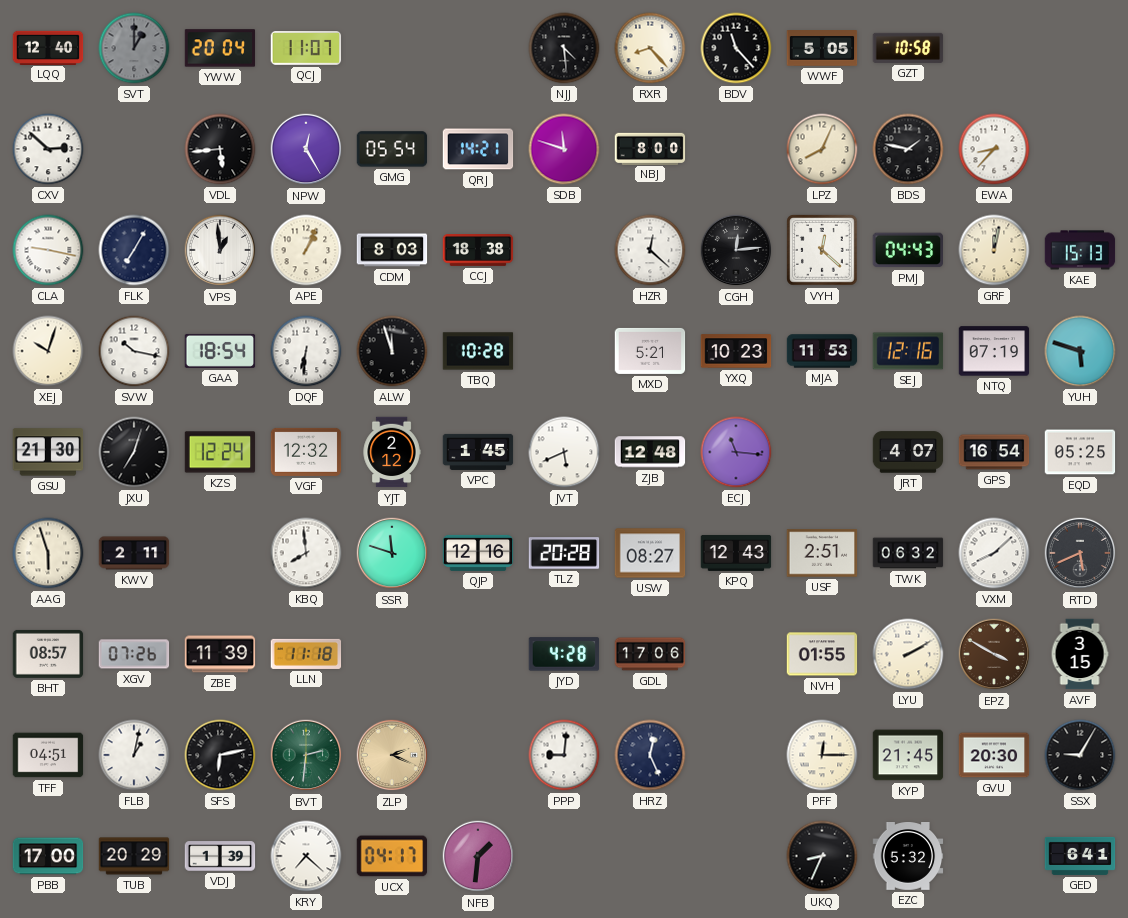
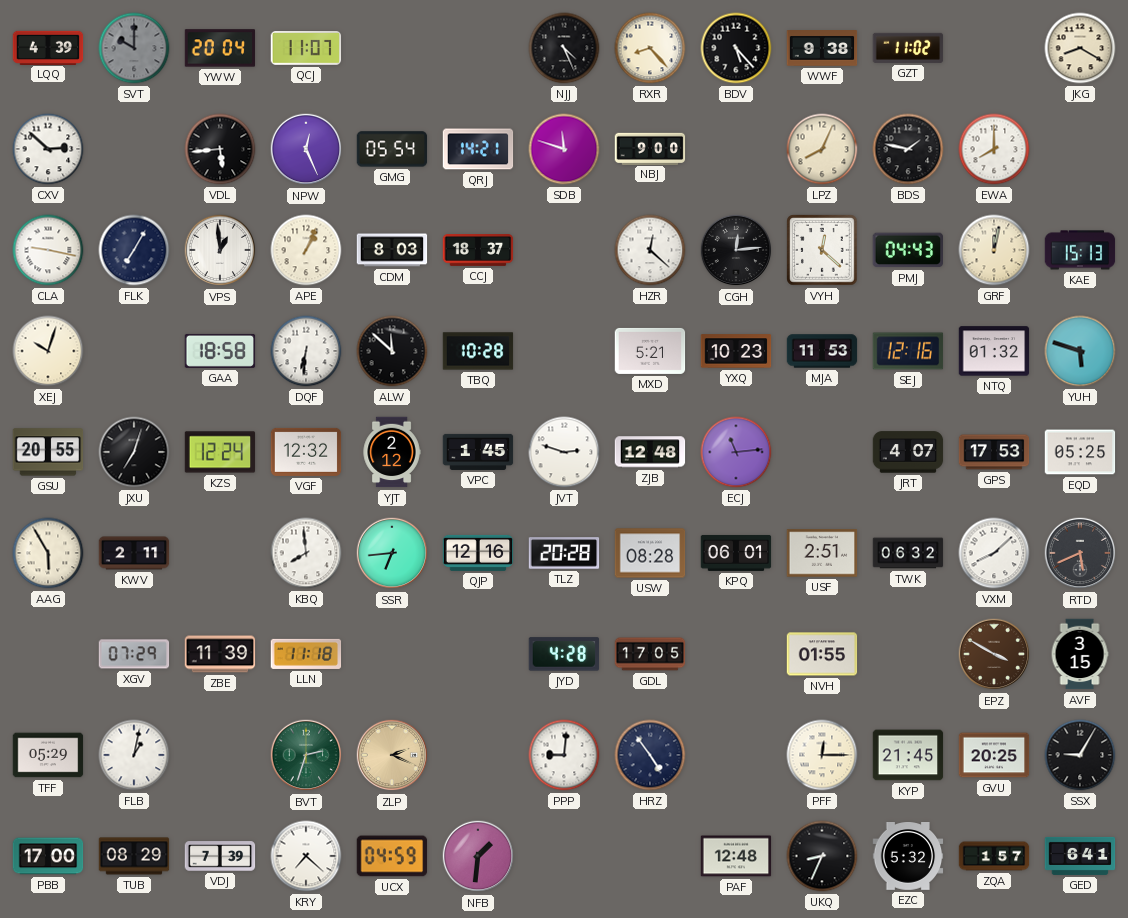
LQQ: 12:40 -> 4:39 (48, 47)
SVT: 1:00 -> 10:00 (134, 48)
NJJ: 4:29 -> 4:26 (564, 48)
BDV: 11:23 -> 5:23 (736, 48)
WWF: 5:05 -> 9:38 (822, 48)
GZT: 10:58 -> 11:02 (908, 48)
JKG: none -> 8:20 (1080, 48)
NPW: 12:25 -> 12:26 (306, 149)
NBJ: 8:00 -> 9:00 (650, 148)
EWA: 8:37 -> 8:00 (994, 149)
CCJ: 18:38 -> 18:37 (478, 251)
SVW: 10:17 -> none (134, 351)
GAA: 18:54 -> 18:58 (220, 351)
ALW: 11:57 -> 11:52 (392, 351)
NTQ: 07:19 -> 01:32 (994, 351)
GSU: 21:30 -> 20:55 (48, 452)
JVT: 5:41 -> 2:48 (564, 452)
ECJ: 11:16 -> 11:14 (736, 452)
GPS: 16:54 -> 17:53 (994, 452)
AAG: 5:57 -> 5:55 (48, 553)
SSR: 11:48 -> 6:44 (392, 553)
USW: 08:27 -> 08:28 (650, 553)
KPQ: 12:43 -> 06:01 (736, 553)
BHT: 08:57 -> none (48, 654)
XGV: 07:26 -> 07:29 (134, 654)
GDL: 17:06 -> 17:05 (650, 654)
LYU: 2:10 -> none (908, 654)
TFF: 04:51 -> 05:29 (48, 755)
SFS: 6:13 -> none (220, 755)
BVT: 2:31 -> 2:33 (306, 755)
HRZ: 12:26 -> 4:54 (650, 755)
GVU: 20:30 -> 20:25 (994, 755)
TUB: 20:29 -> 08:29 (134, 856)
VDJ: 1:39 -> 7:39 (220, 856)
UCX: 04:17 -> 04:59 (392, 856)
PAF: none -> 12:48 (736, 856)
ZQA: none -> 1:57 (994, 856)
